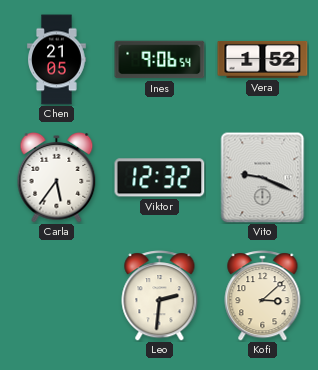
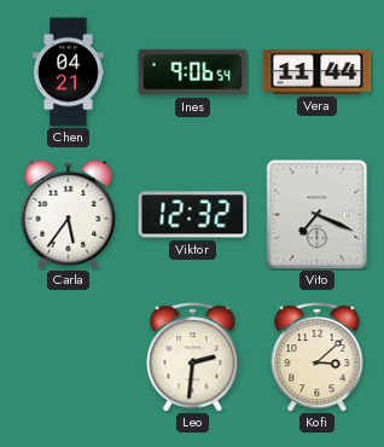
Chen: 21:05 -> 04:21 (69, 72)
Vera: 1:52 -> 11:44 (318, 71)
Vito: 9:19 -> 7:19 (318, 215)
